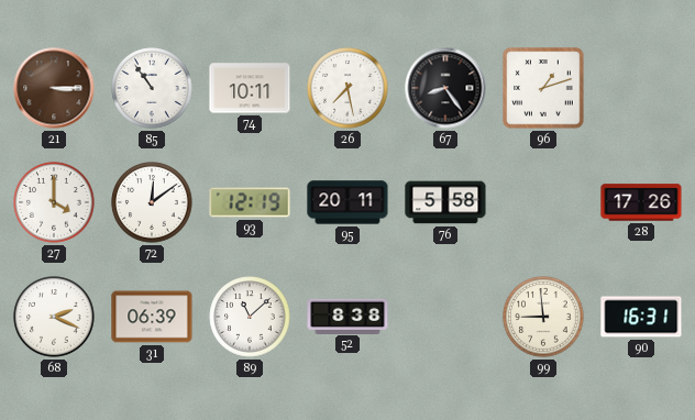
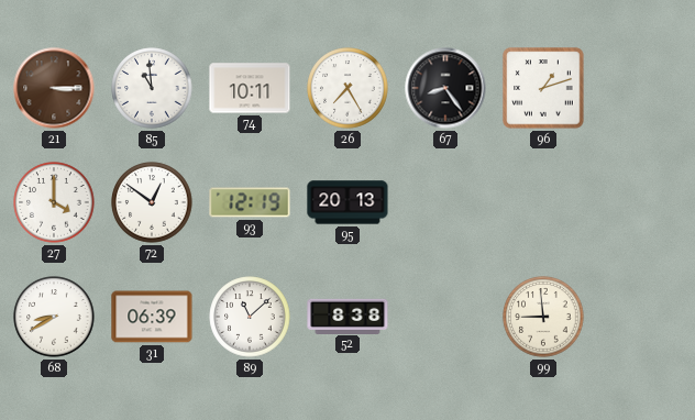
85: 10:54 -> 10:59 (152, 88)
26: 7:28 -> 7:25 (347, 88)
72: 12:09 -> 12:51 (152, 202)
95: 20:11 -> 20:13 (347, 202)
76: 5:58 -> none (445, 202)
28: 17:26 -> none (641, 202)
68: 2:19 -> 8:40 (54, 317)
90: 16:31 -> none (641, 317)
